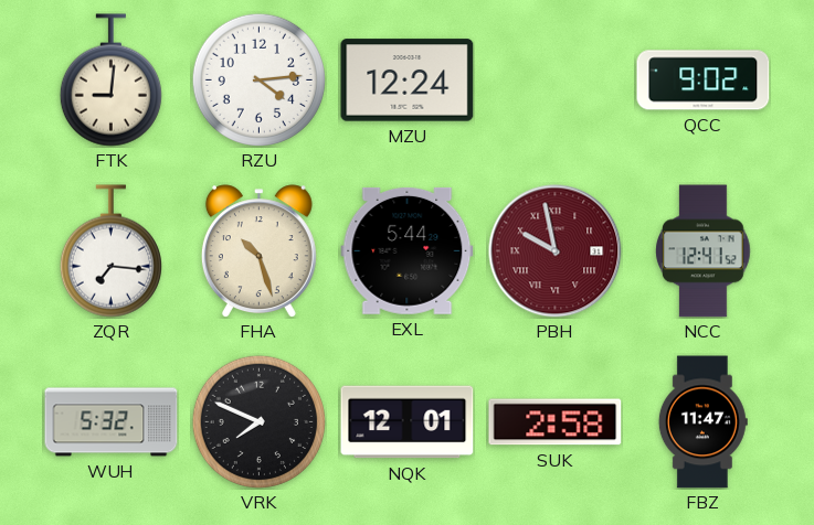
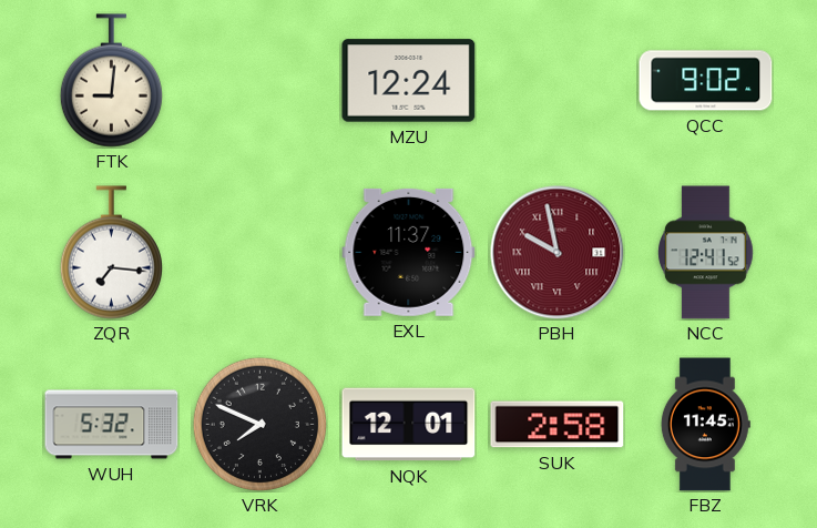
RZU: 4:14 -> none (258, 79)
FHA: 10:27 -> none (258, 250)
EXL: 5:44 -> 11:37 (409, 252)
FBZ: 11:47 -> 11:45 (705, 425)
